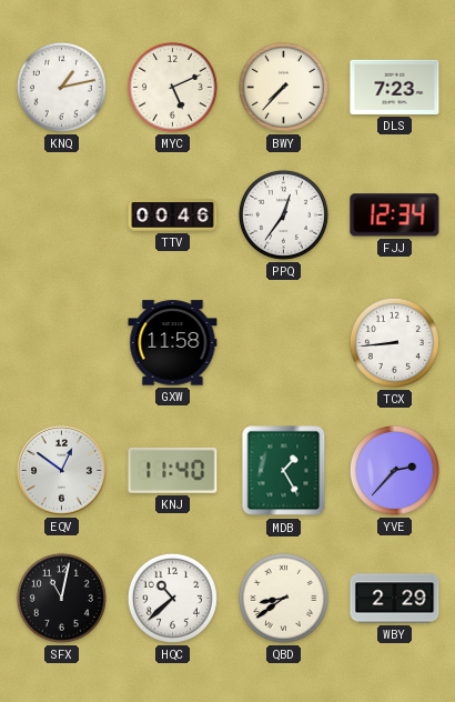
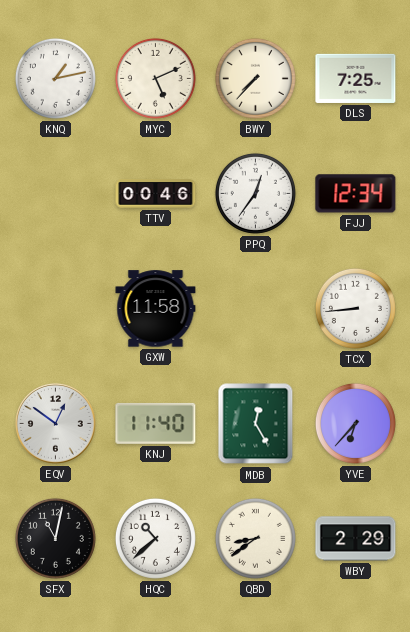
DLS: 7:23 -> 7:25 (356, 78)
MDB: 1:25 -> 12:25 (256, 424)
YVE: 2:37 -> 6:37 (355, 423)
